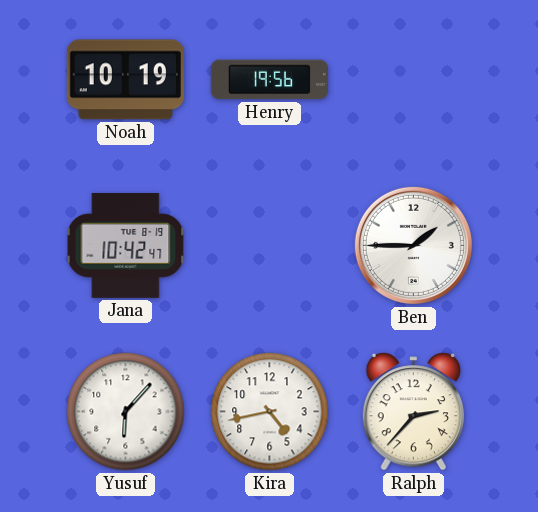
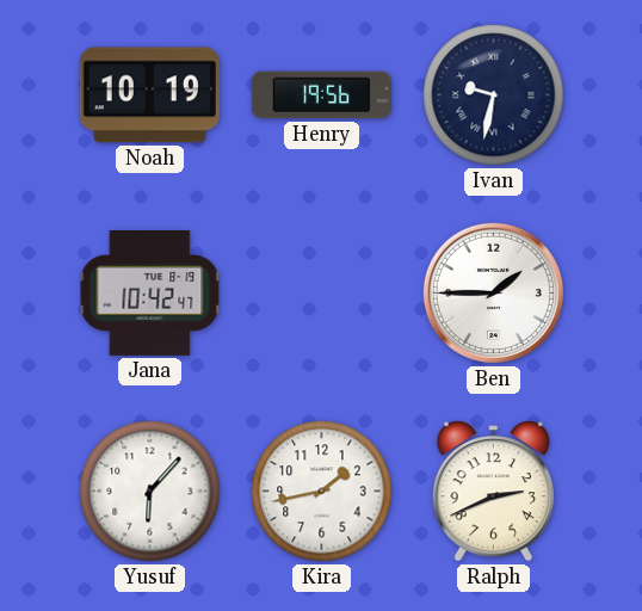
Ivan: none -> 9:32 (494, 95)
Kira: 4:43 -> 1:43 (322, 492)
Ralph: 2:37 -> 2:41 (493, 492)
